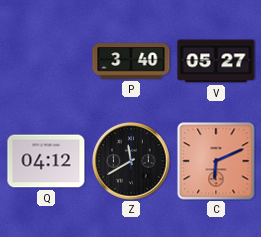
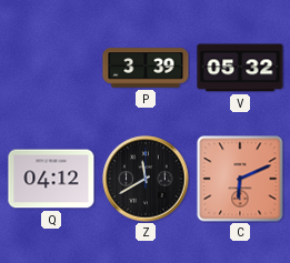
P: 3:40 -> 3:39 (146, 68)
V: 05:27 -> 05:32 (240, 68)
